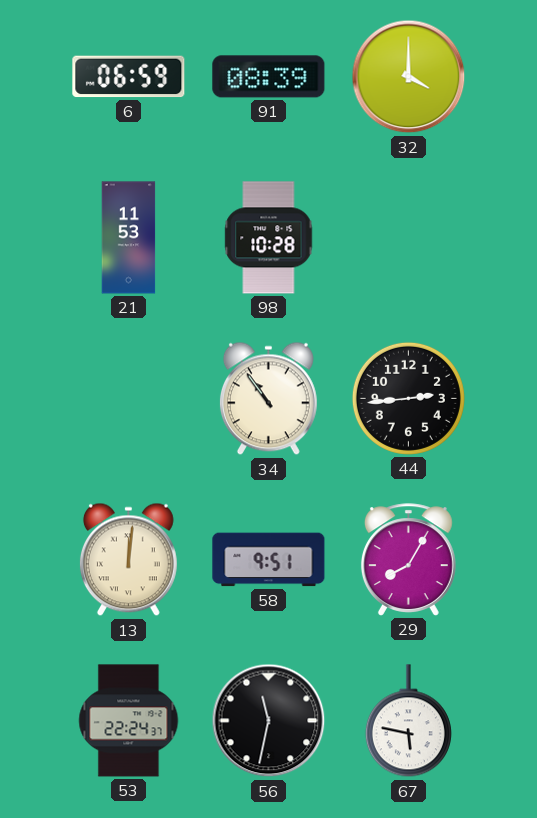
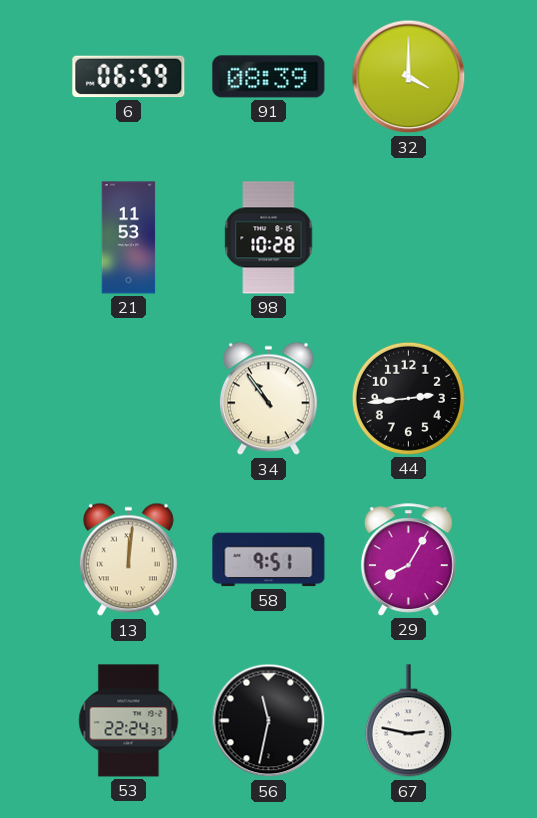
67: 5:47 -> 2:47 (408, 721)
